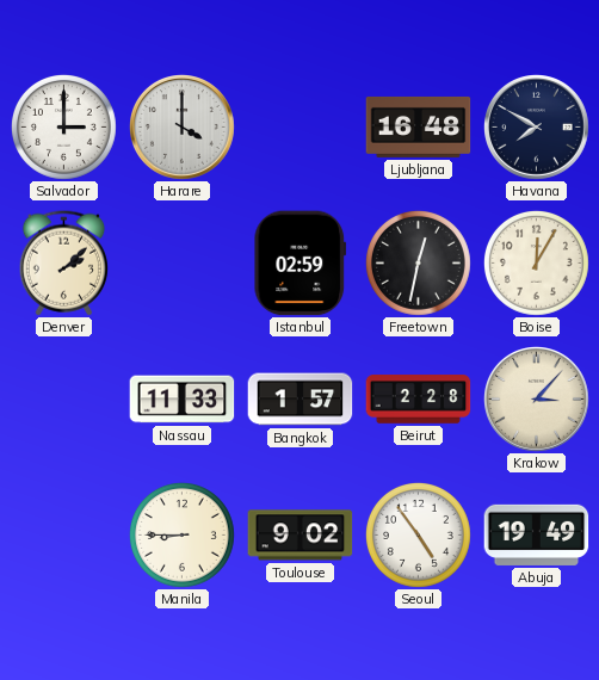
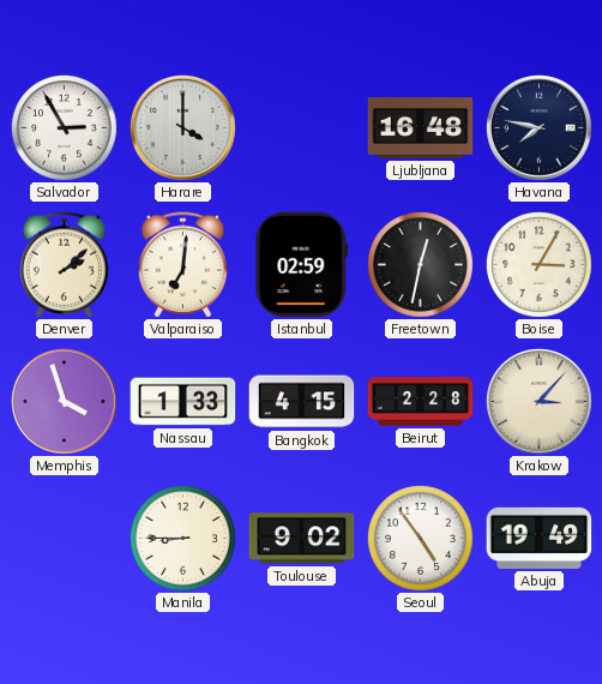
Salvador: 3:00 -> 2:55 (64, 127)
Havana: 7:50 -> 7:47 (540, 128)
Valparaiso: none -> 7:01 (182, 265)
Boise: 12:05 -> 3:05 (538, 264)
Memphis: none -> 3:57 (65, 402)
Nassau: 11:33 -> 1:33 (183, 402)
Bangkok: 1:57 -> 4:15 (302, 402)
